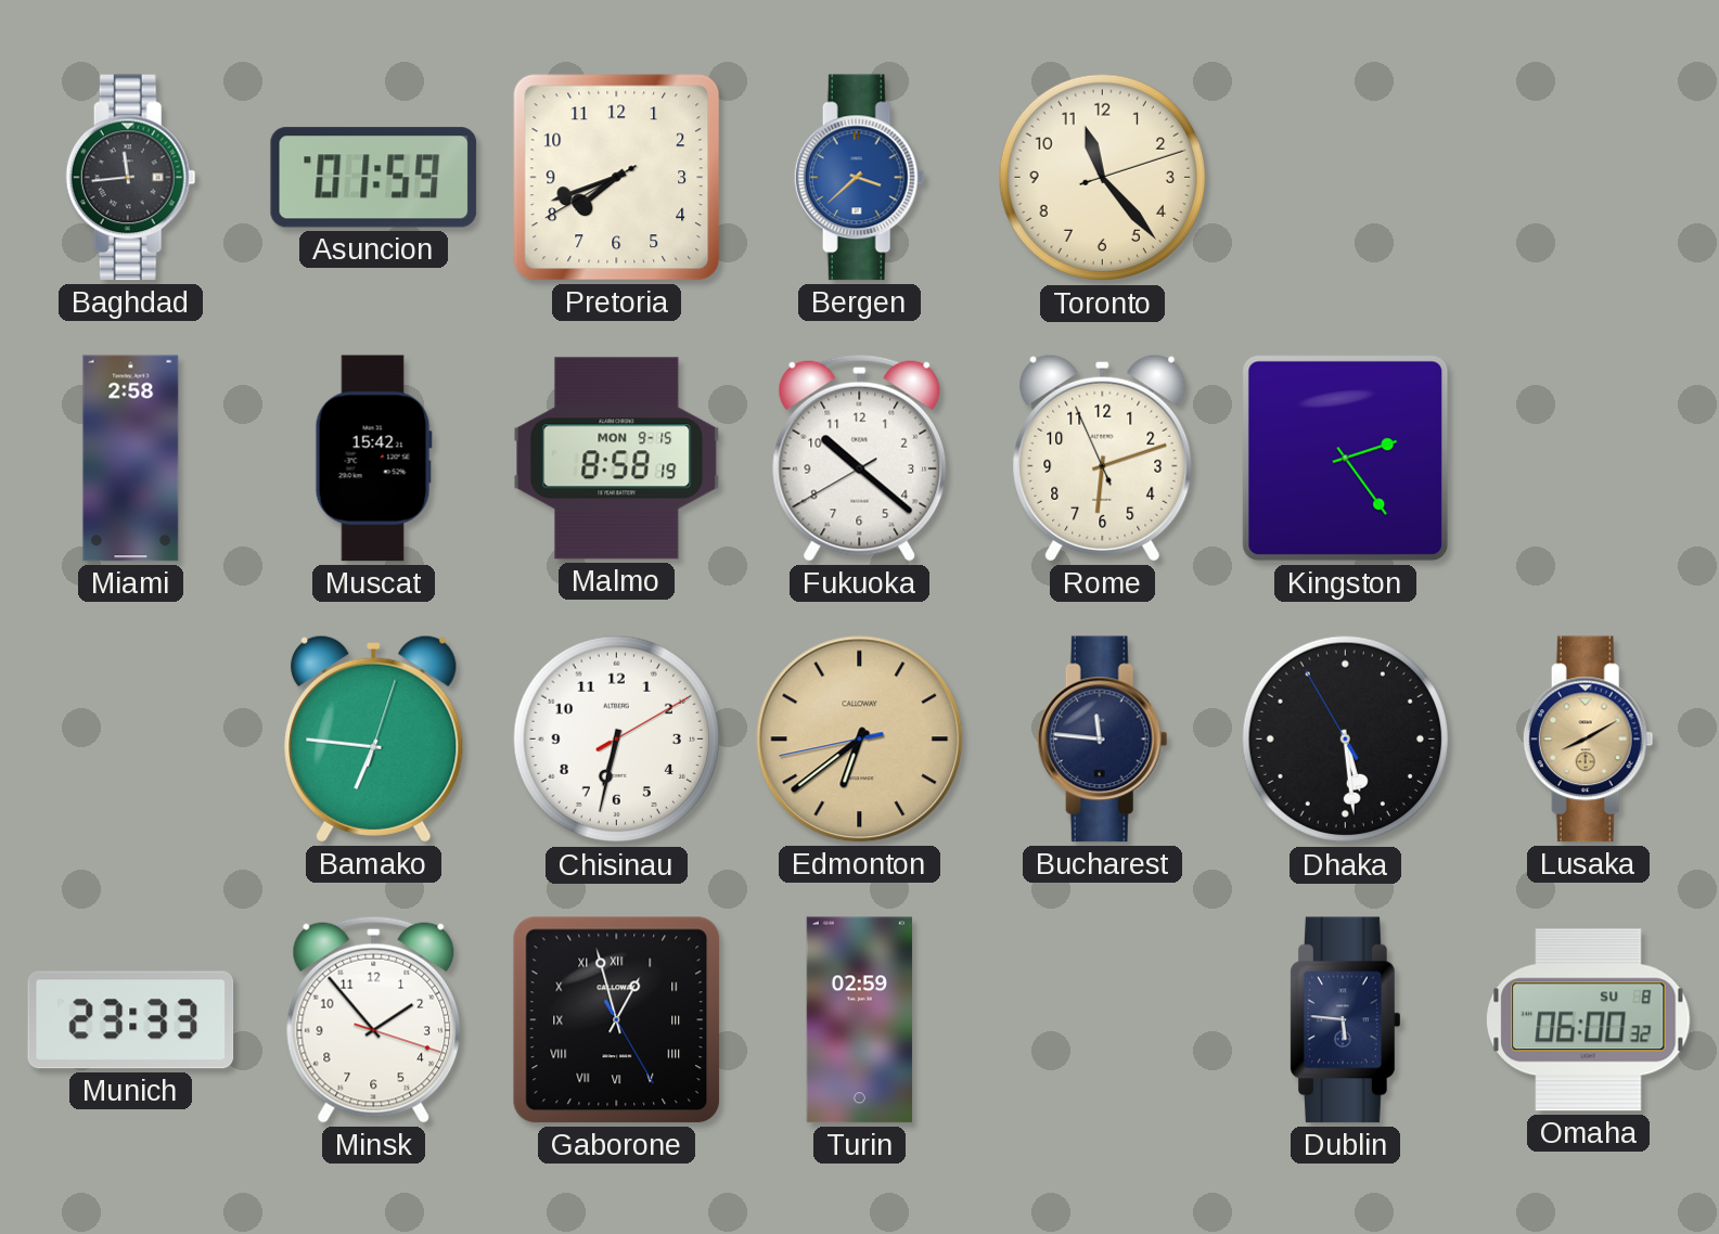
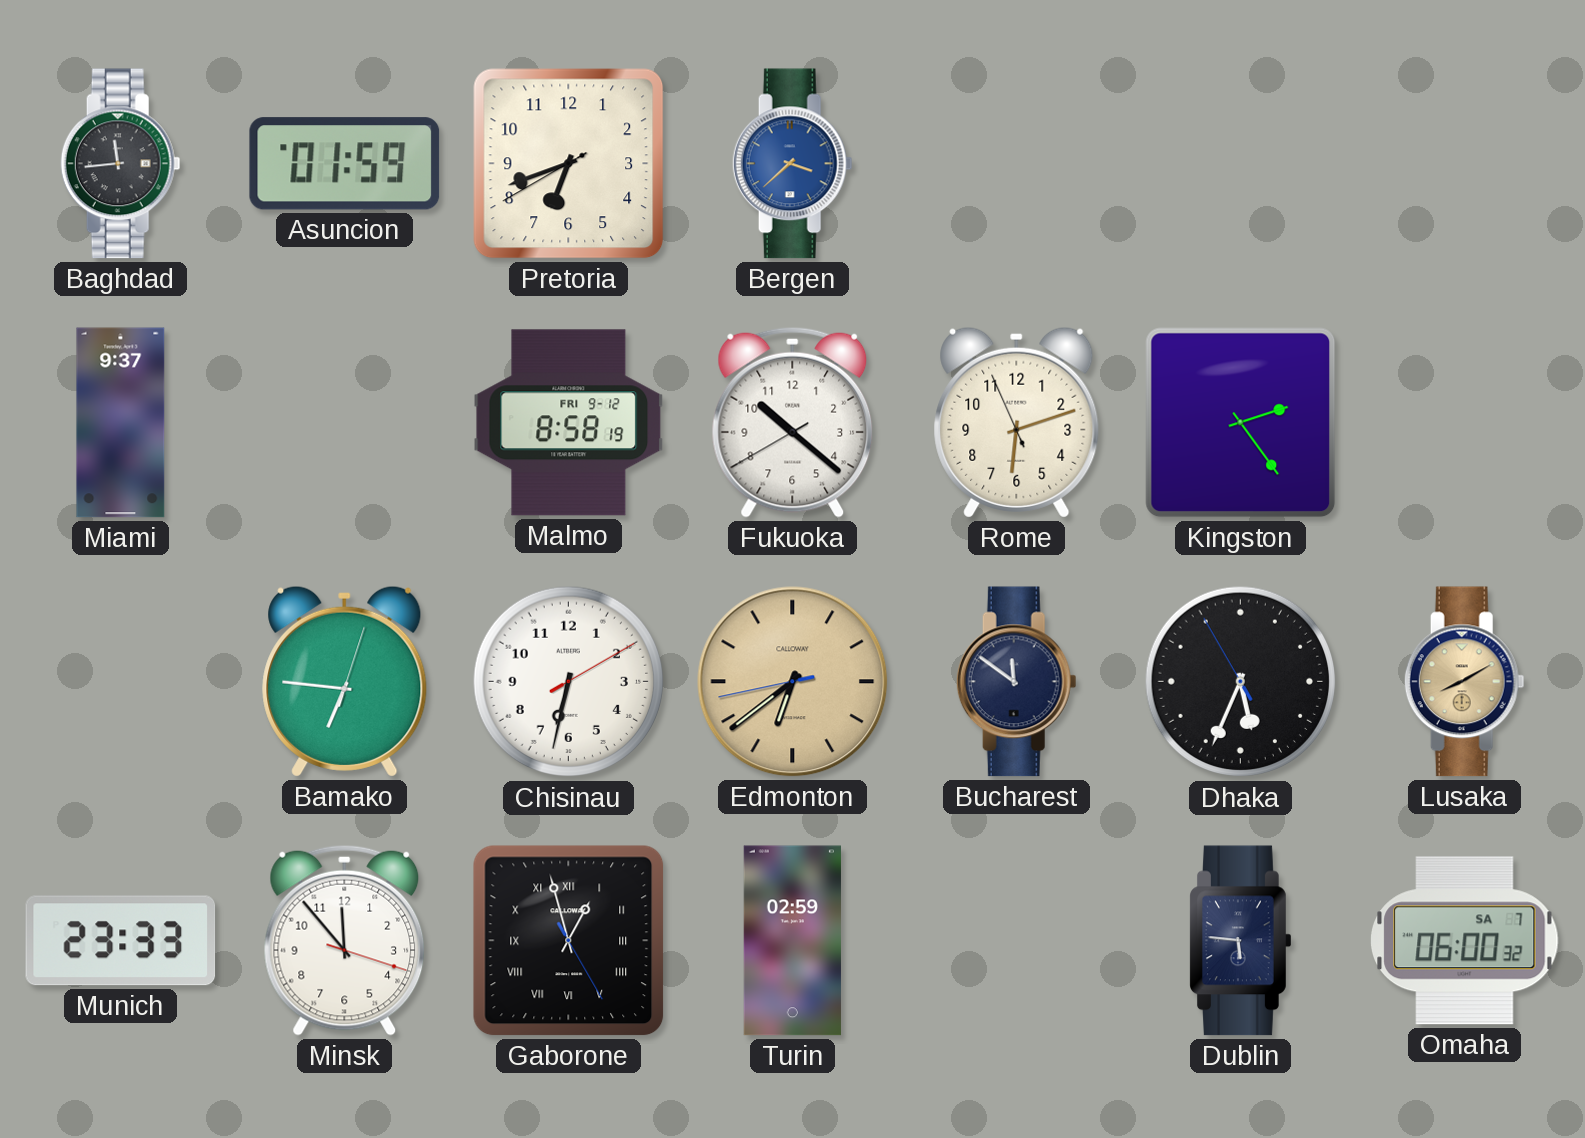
Pretoria: 7:41 -> 6:41 (569, 164)
Toronto: 11:23 -> none (1103, 178)
Miami: 2:58 -> 9:37 (121, 423)
Muscat: 15:42 -> none (373, 459)
Malmo date: MON 9-15 -> FRI 9-12 (569, 423)
Bucharest: 11:46 -> 11:51 (1016, 682)
Dhaka: 5:28 -> 5:33 (1241, 682)
Minsk: 1:53 -> 11:53 (345, 940)
Omaha date: SU 8 -> SA 7 (1465, 941)
